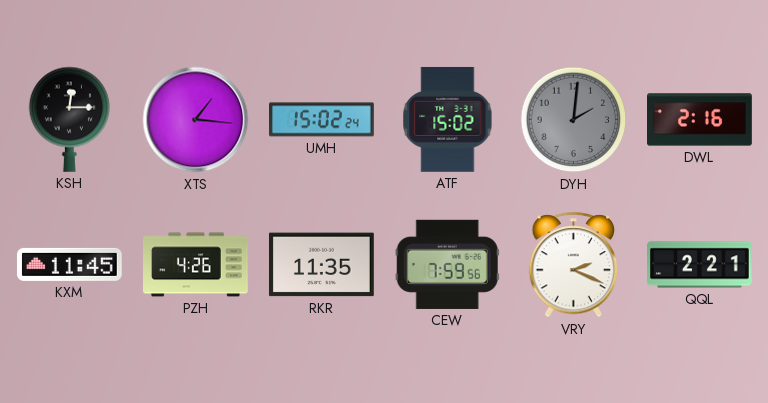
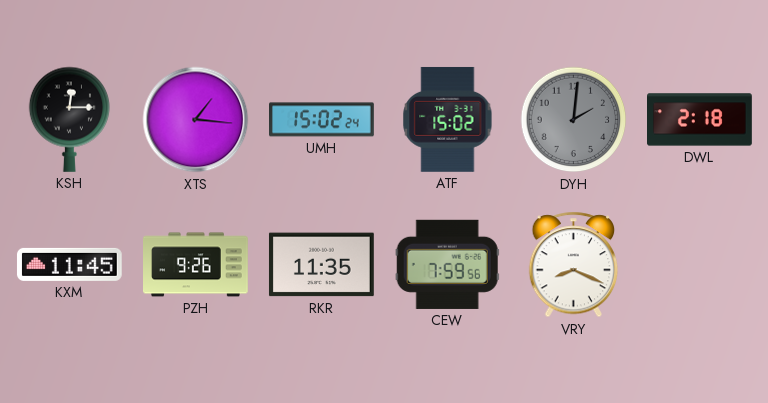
DWL: 2:16 -> 2:18 (700, 120)
PZH: 4:26 -> 9:26 (196, 265)
VRY: 2:19 -> 8:19 (574, 265)
QQL: 2:21 -> none (700, 265)
